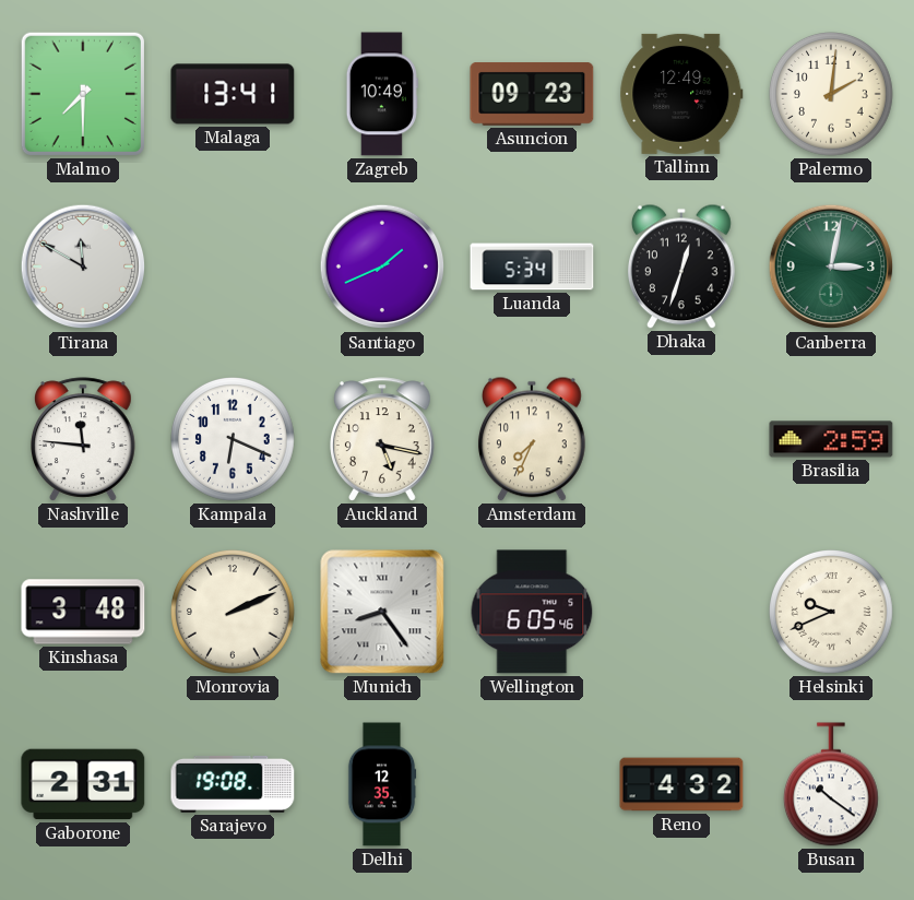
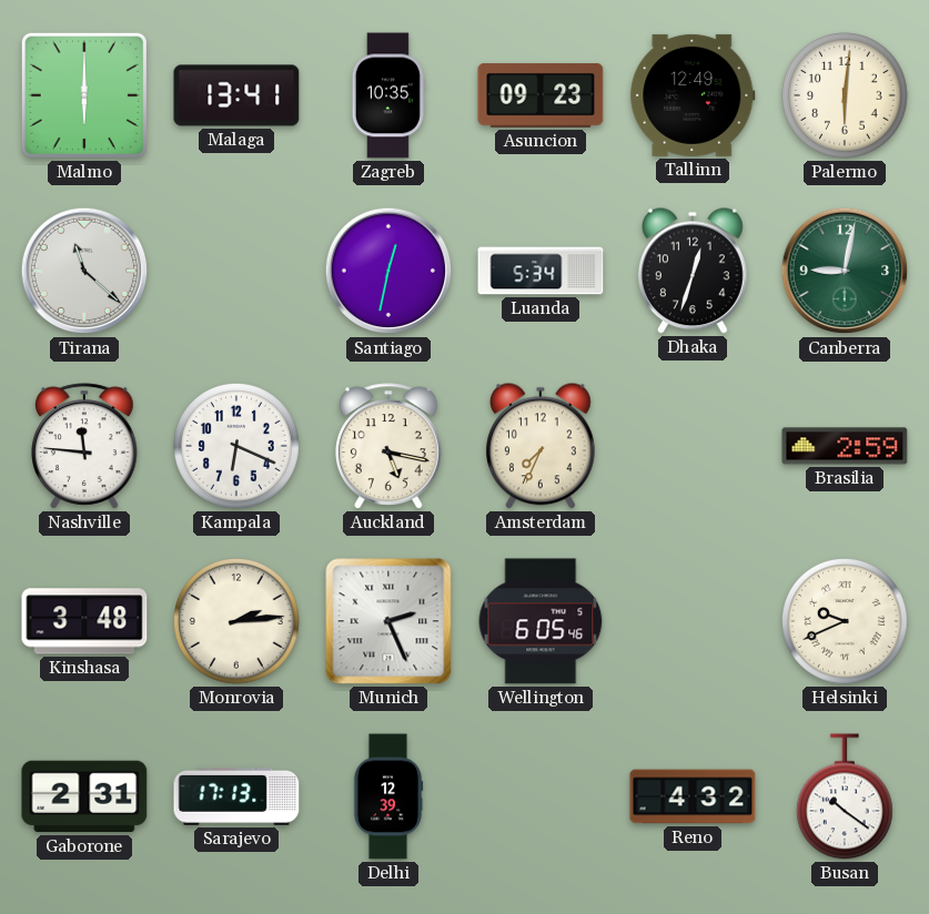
Malmo: 7:30 -> 6:00 (84, 95)
Zagreb: 10:49 -> 10:35 (388, 95)
Palermo: 2:01 -> 6:01 (846, 97)
Tirana: 11:50 -> 11:22 (84, 271)
Santiago: 1:41 -> 12:32 (388, 271)
Canberra: 3:02 -> 9:02 (845, 271)
Monrovia: 2:11 -> 2:14 (238, 622)
Munich: 8:24 -> 2:26 (388, 621)
Sarajevo: 19:08 -> 17:13 (236, 796)
Delhi: 12:35 -> 12:39 (388, 796)
